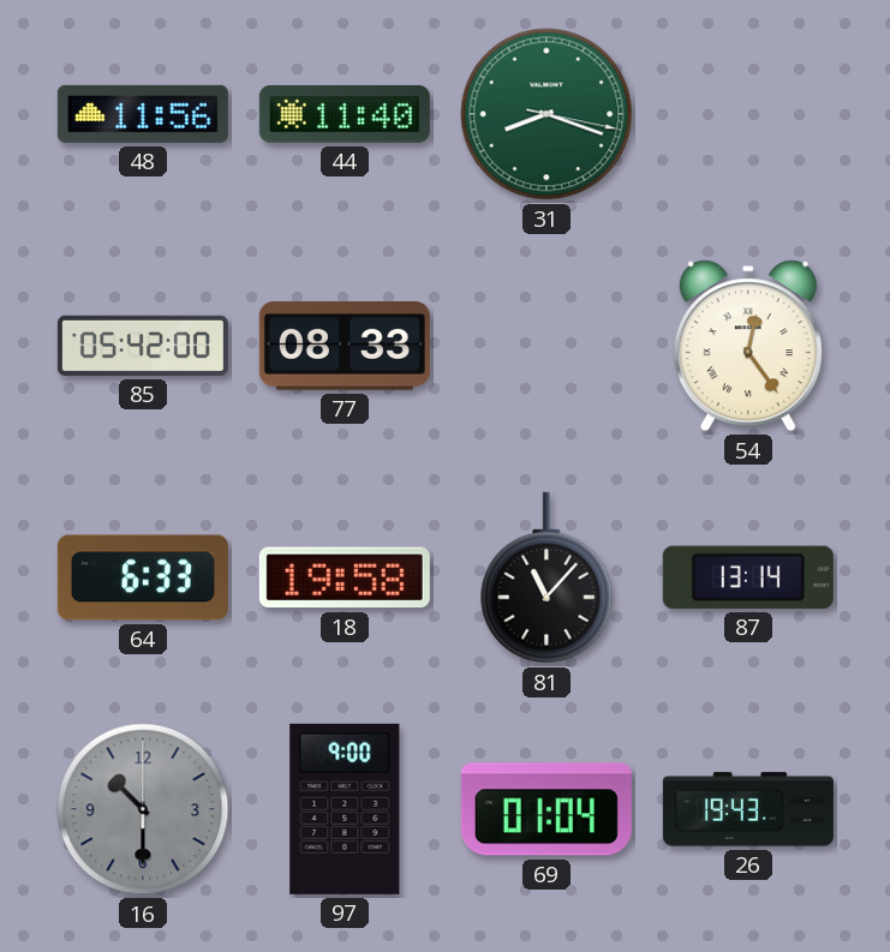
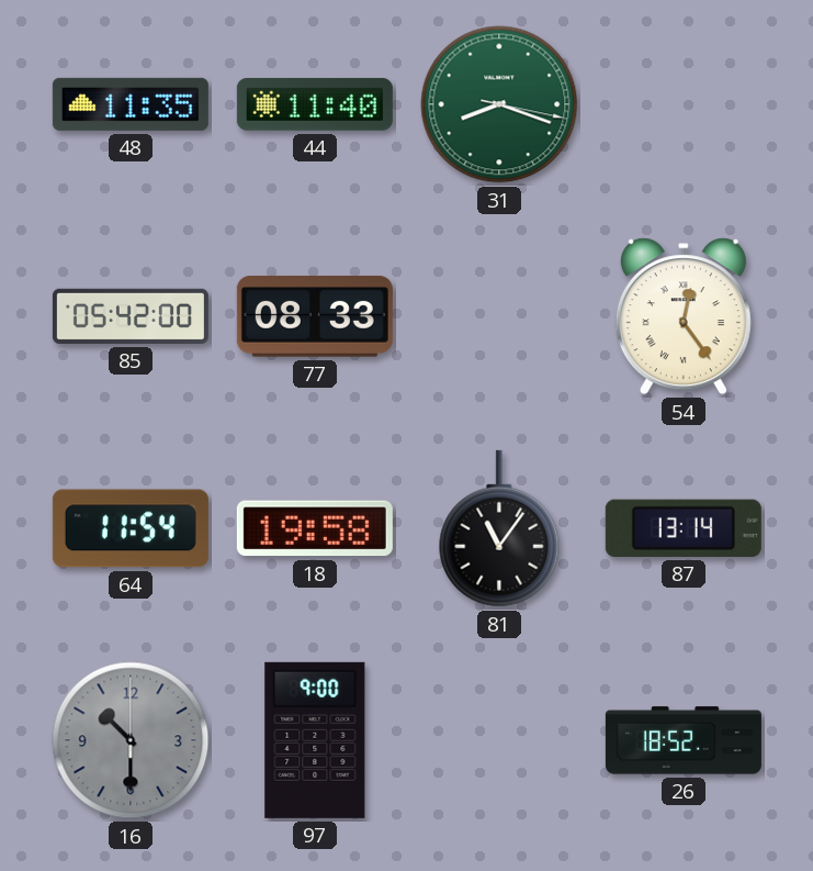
48: 11:56 -> 11:35 (131, 104)
64: 6:33 -> 11:54 (131, 528)
81: 11:07 -> 11:06 (499, 528)
69: 01:04 -> none (546, 809)
26: 19:43 -> 18:52 (684, 740)
